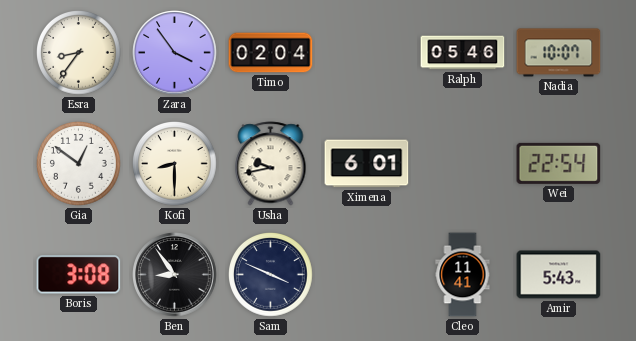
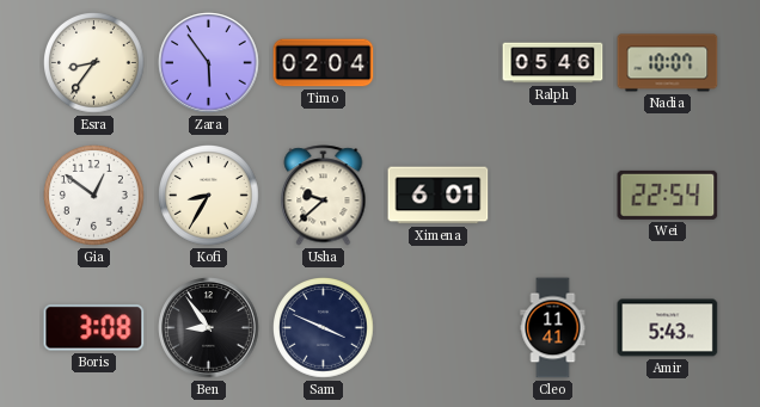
Zara: 3:54 -> 5:54 (209, 63)
Kofi: 8:30 -> 8:35 (209, 196)
Usha: 9:43 -> 9:38 (324, 196)
